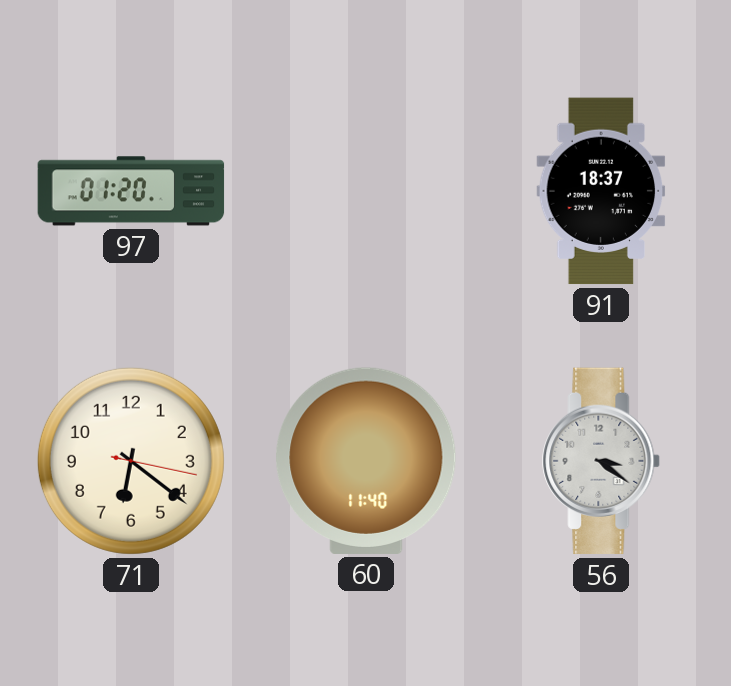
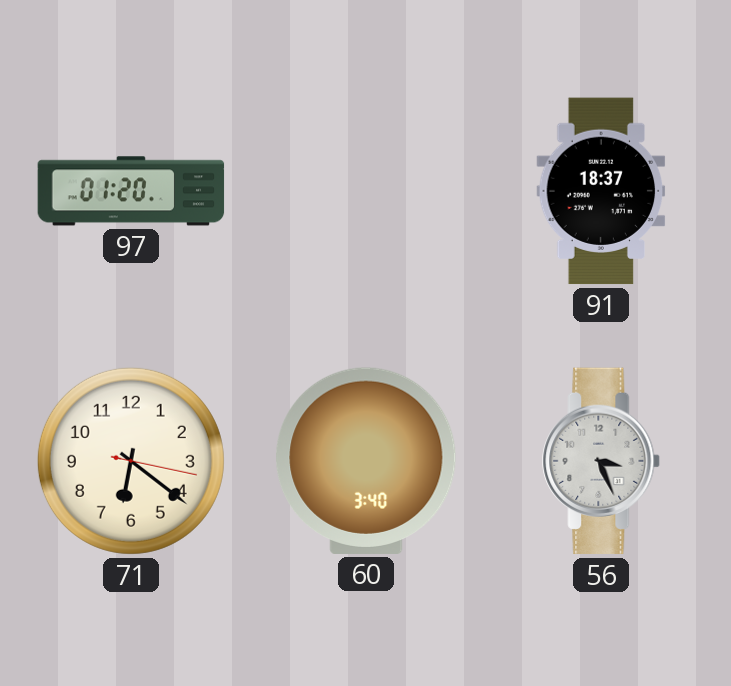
60: 11:40 -> 3:40 (366, 461)
56: 3:21 -> 3:26 (602, 461)
